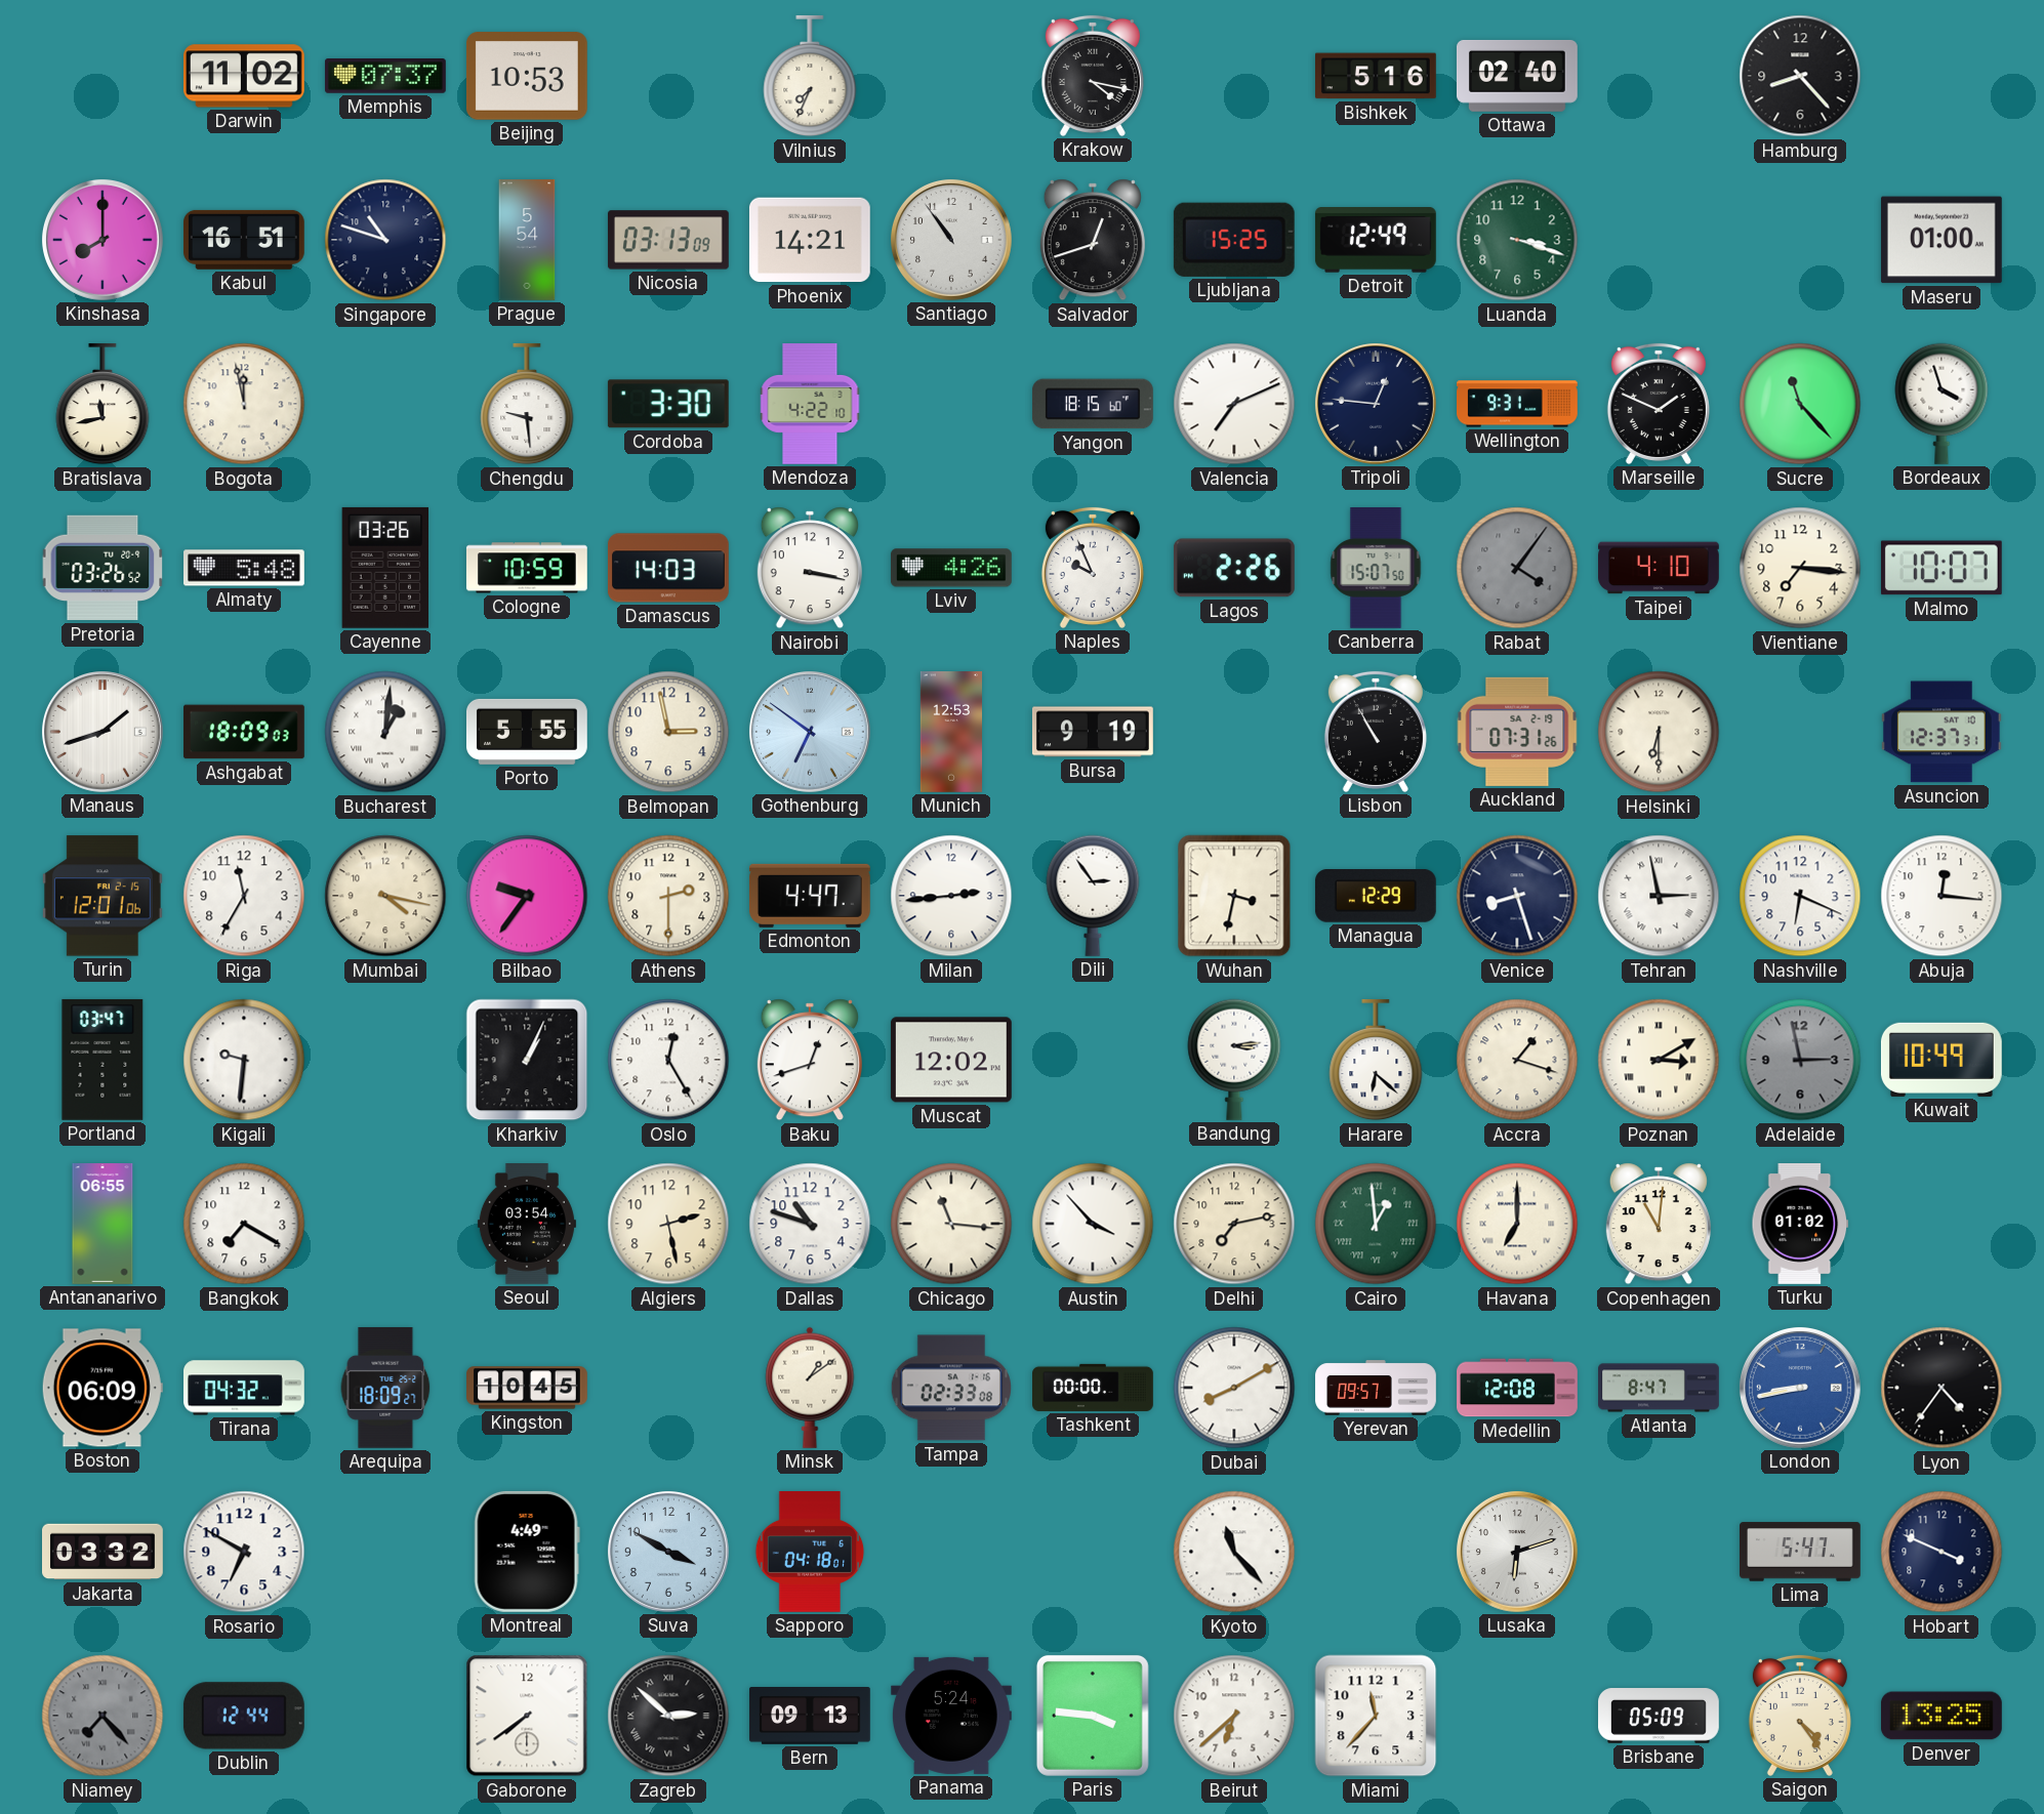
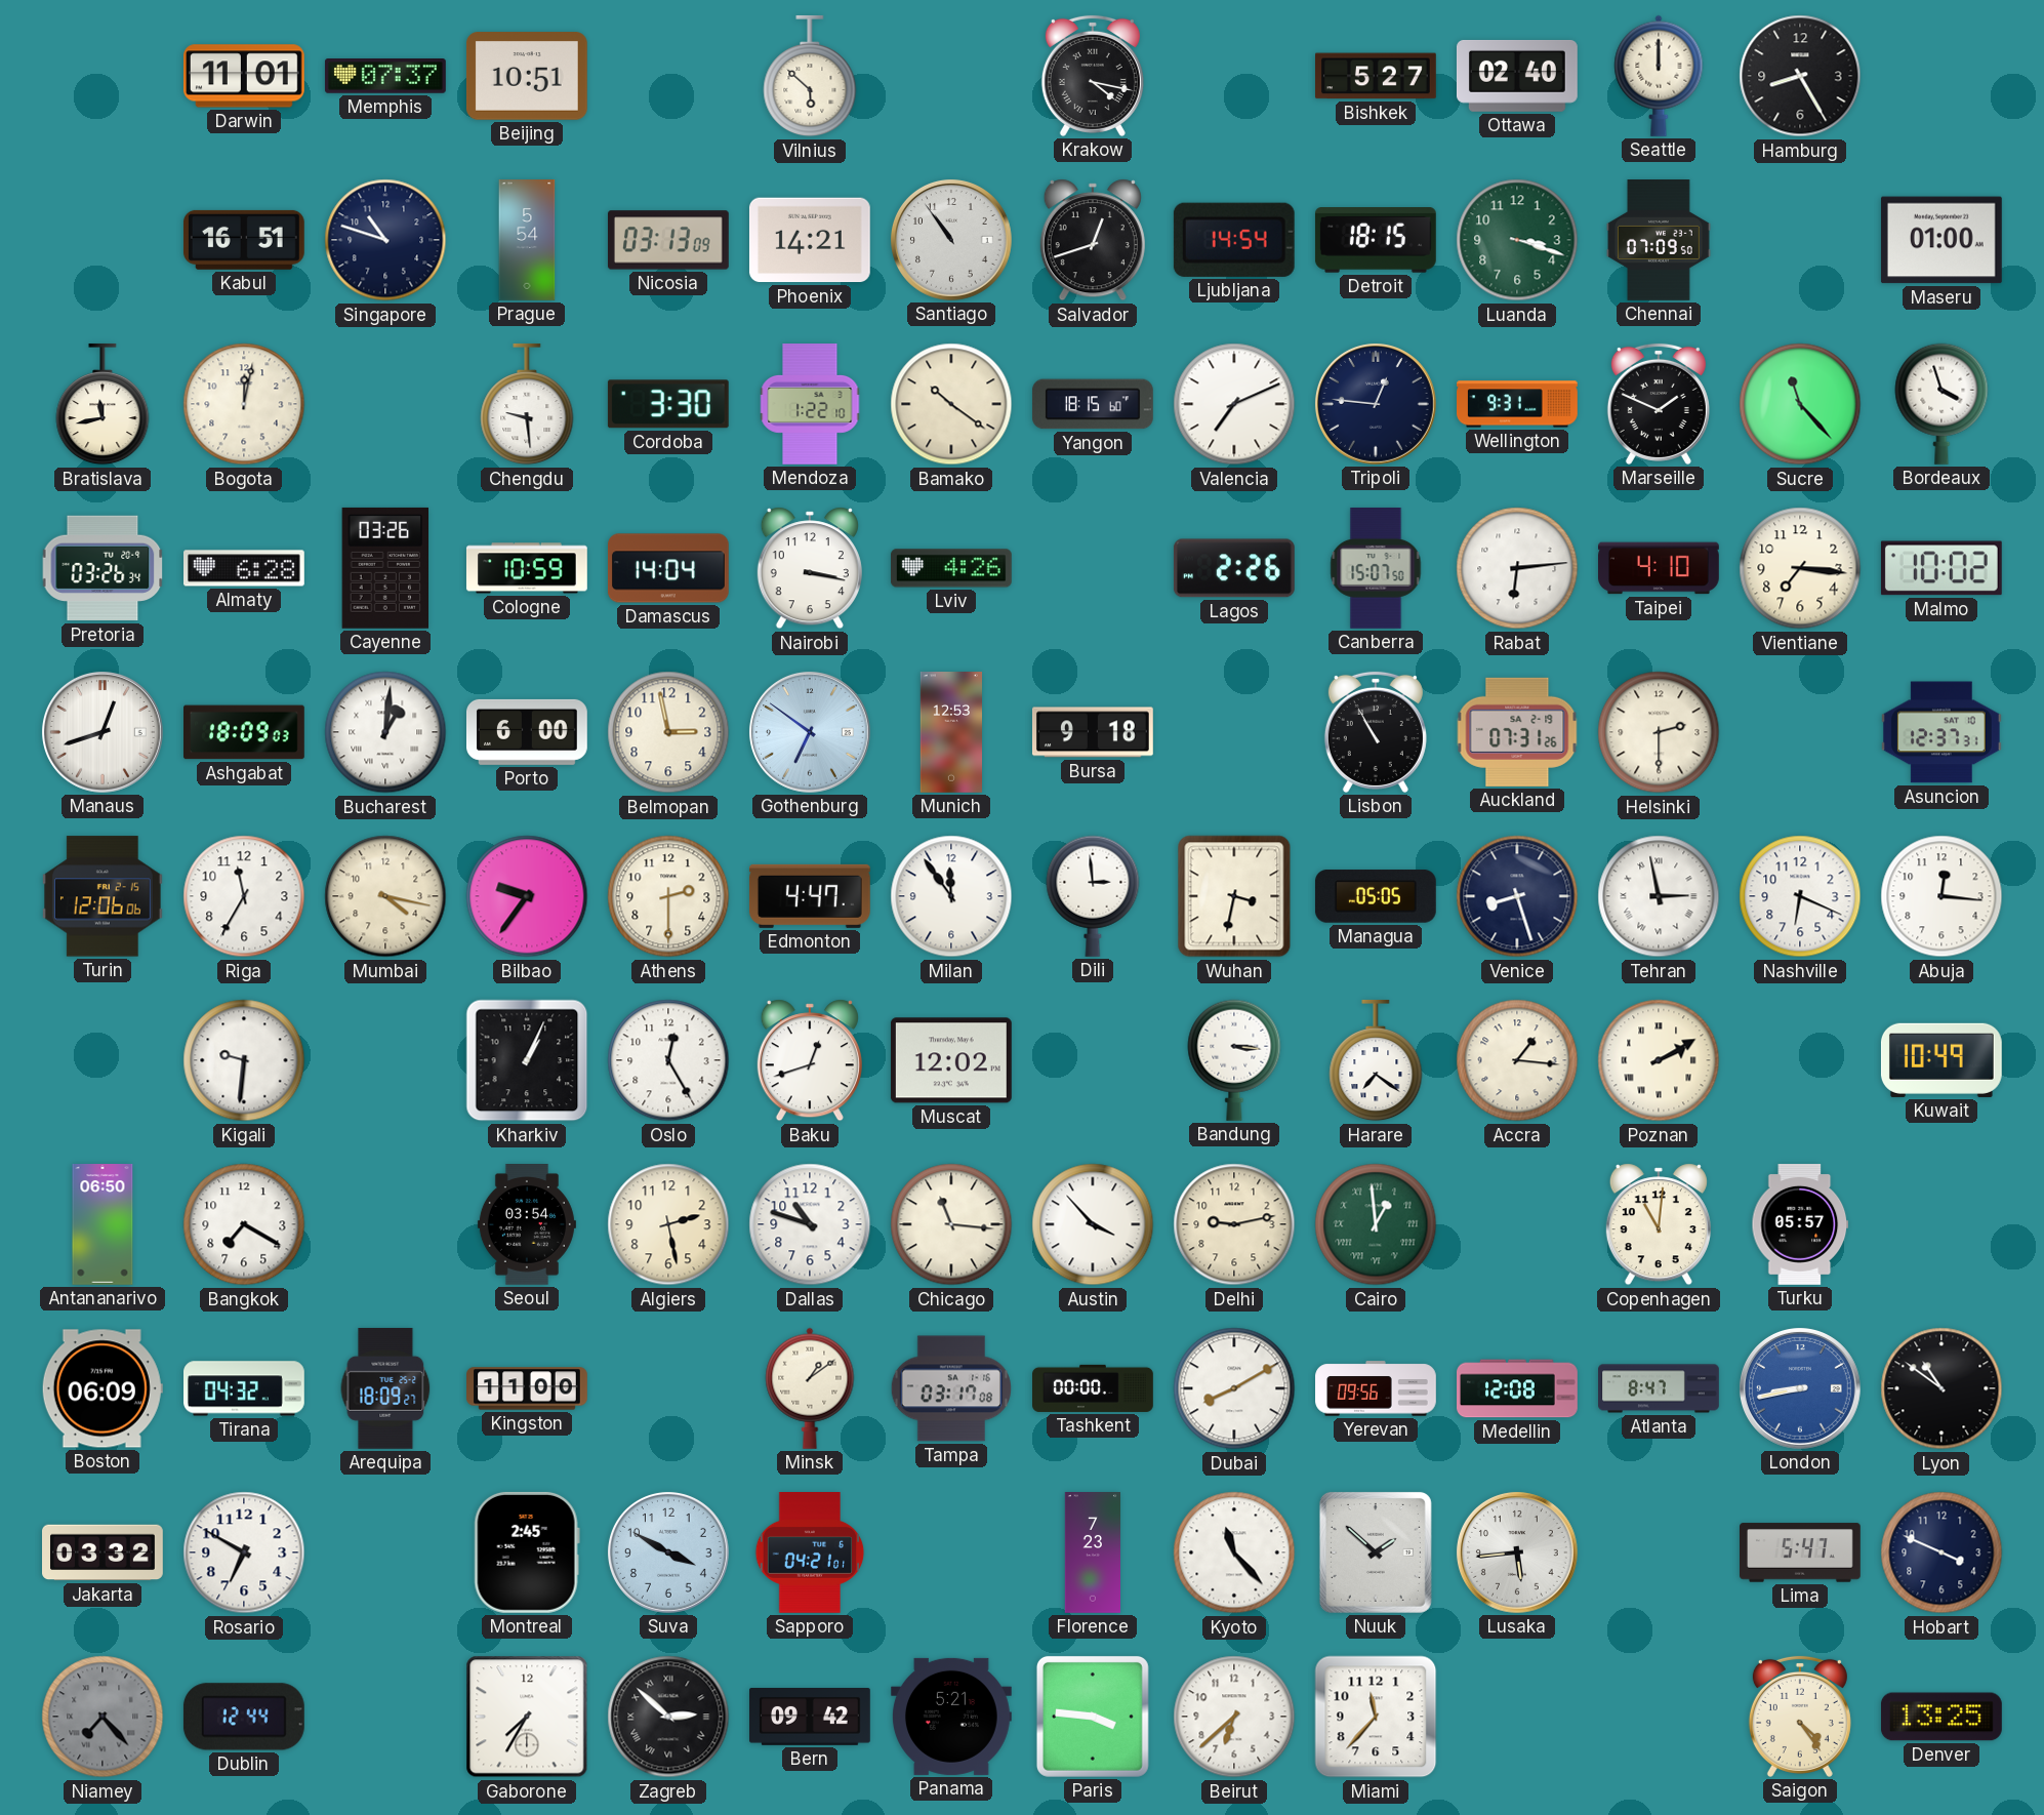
Darwin: 11:02 -> 11:01 (244, 76)
Beijing: 10:53 -> 10:51 (527, 76)
Vilnius: 7:34 -> 5:52 (810, 76)
Bishkek: 5:16 -> 5:27 (1377, 76)
Seattle: none -> 12:00 (1659, 76)
Hamburg: 8:23 -> 8:25 (1800, 76)
Kinshasa: 8:00 -> none (103, 240)
Ljubljana: 15:25 -> 14:54 (1234, 240)
Detroit: 12:49 -> 18:15 (1376, 241)
Chennai: none -> 07:09 (1660, 241)
Bogota: 11:58 -> 12:02 (244, 404)
Mendoza: 4:22 -> 1:22 (810, 405)
Bamako: none -> 10:21 (951, 404)
Pretoria: 03:26:52 -> 03:26:34 (103, 568)
Almaty: 5:48 -> 6:28 (245, 568)
Damascus: 14:03 -> 14:04 (668, 568)
Naples: 9:56 -> none (1093, 568)
Rabat: 4:06 -> 6:14 (1517, 568)
Rabat dial: grey -> white (1517, 568)
Malmo: 10:07 -> 10:02 (1941, 568)
Manaus: 1:42 -> 12:42 (103, 732)
Porto: 5:55 -> 6:00 (528, 732)
Bursa: 9:19 -> 9:18 (1093, 732)
Helsinki: 6:30 -> 2:30 (1659, 732)
Turin: 12:01 -> 12:06 (103, 896)
Milan: 2:44 -> 11:54 (951, 896)
Dili: 2:54 -> 2:59 (1093, 896)
Managua: 12:29 -> 05:05 (1376, 896)
Portland: 03:47 -> none (103, 1060)
Bandung: 3:14 -> 3:16 (1234, 1060)
Harare: 6:22 -> 7:21 (1376, 1060)
Accra: 1:18 -> 1:16 (1517, 1060)
Poznan: 3:10 -> 2:10 (1659, 1060)
Adelaide: 2:58 -> none (1800, 1060)
Antananarivo: 06:55 -> 06:50 (103, 1225)
Delhi: 7:13 -> 9:13 (1234, 1224)
Havana: 7:00 -> none (1517, 1224)
Turku: 01:02 -> 05:57 (1800, 1225)
Kingston: 10:45 -> 11:00 (527, 1388)
Tampa: 02:33 -> 03:17 (950, 1388)
Yerevan: 09:57 -> 09:56 (1376, 1388)
Lyon: 4:36 -> 10:51 (1941, 1388)
Montreal: 4:49 -> 2:45 (527, 1552)
Sapporo: 04:18 -> 04:21 (810, 1554)
Florence: none -> 7:23 (1092, 1554)
Nuuk: none -> 1:52 (1376, 1552)
Lusaka: 6:12 -> 5:44 (1517, 1552)
Gaborone: 7:39 -> 7:35 (527, 1717)
Bern: 09:13 -> 09:42 (811, 1718)
Panama: 5:24 -> 5:21 (952, 1717)
Brisbane: 05:09 -> none (1660, 1716)
